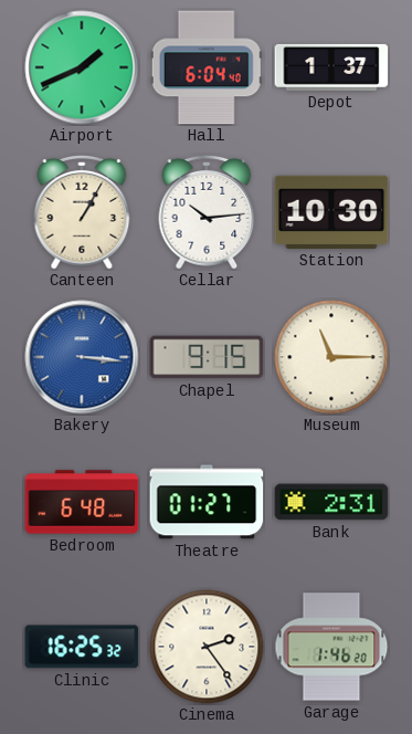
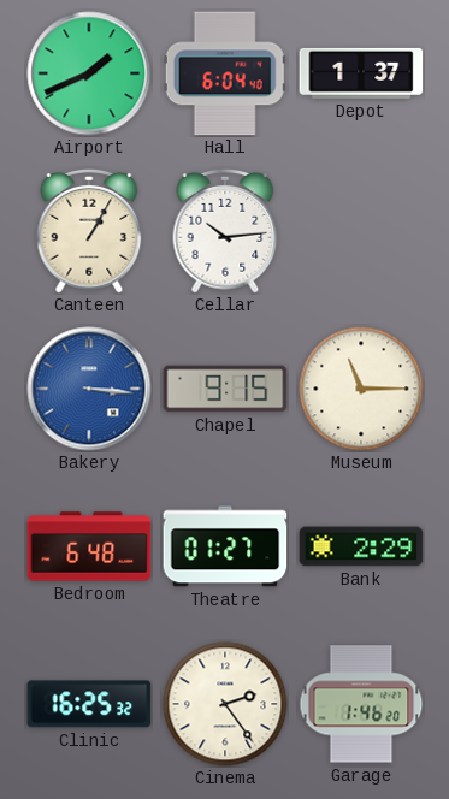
Station: 10:30 -> none (331, 212)
Bank: 2:31 -> 2:29 (361, 546)
